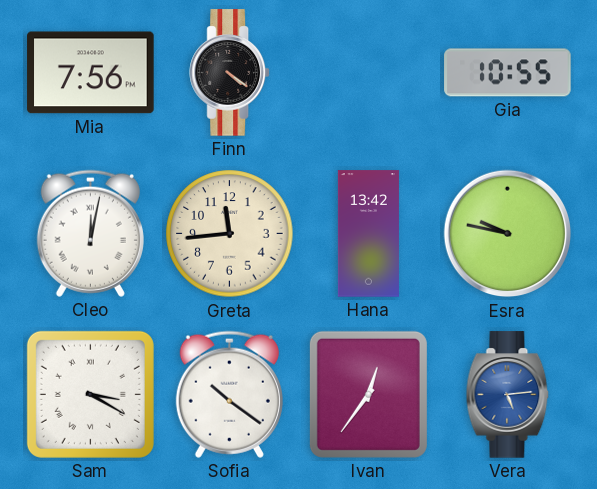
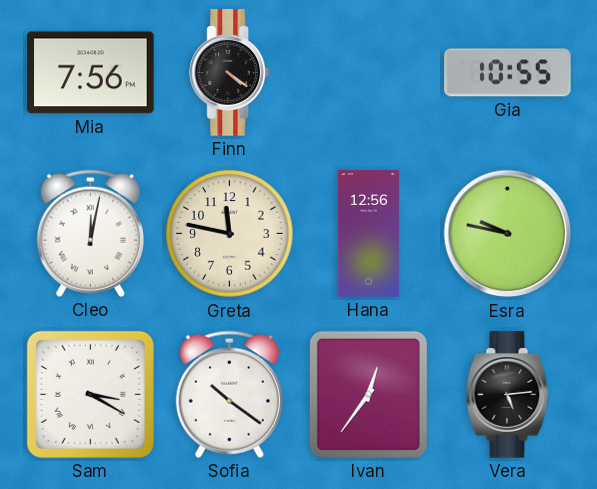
Greta: 11:44 -> 11:47 (230, 234)
Hana: 13:42 -> 12:56 (368, 234)
Vera dial: blue -> black (508, 395)
